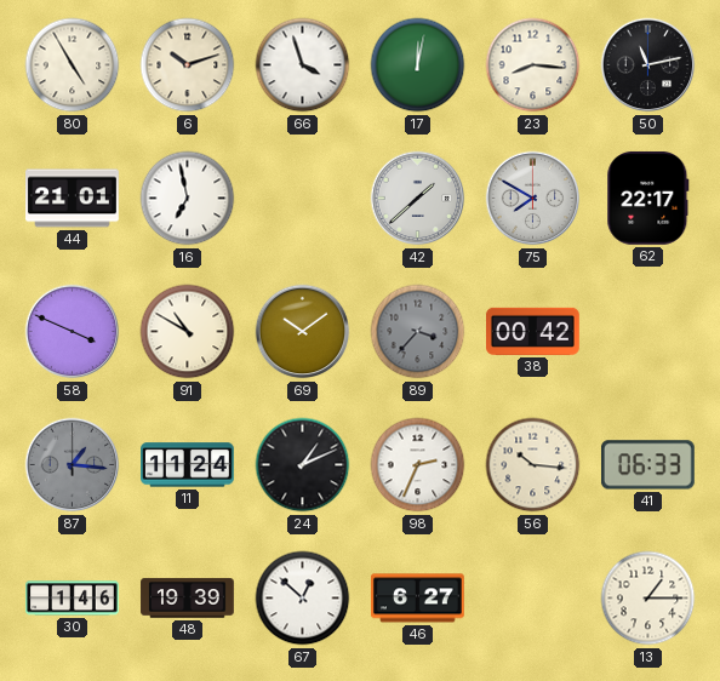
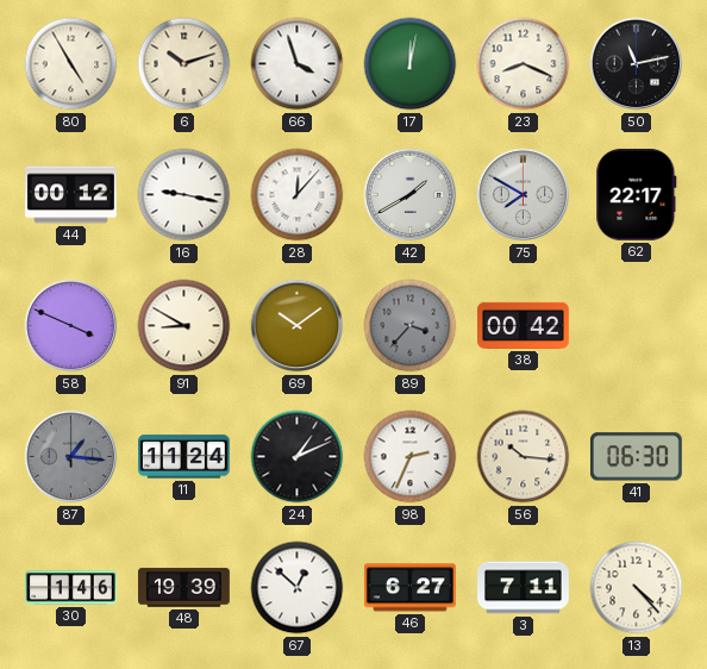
23: 8:16 -> 8:19 (524, 64)
44: 21:01 -> 00:12 (71, 195)
16: 6:58 -> 9:17 (184, 195)
28: none -> 12:07 (298, 195)
42: 1:38 -> 1:40 (411, 195)
91: 10:50 -> 8:50 (184, 326)
41: 06:33 -> 06:30 (636, 457)
3: none -> 7:11 (524, 588)
13: 1:15 -> 4:23 (637, 588)
